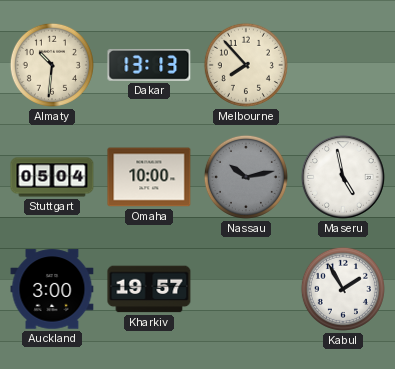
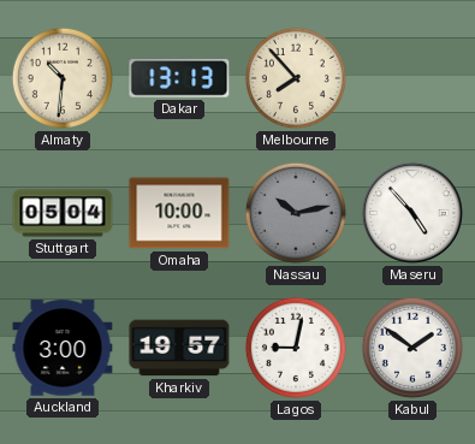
Maseru: 4:58 -> 4:53 (412, 213)
Lagos: none -> 9:02 (296, 348)
Kabul: 1:55 -> 1:51 (412, 348)
